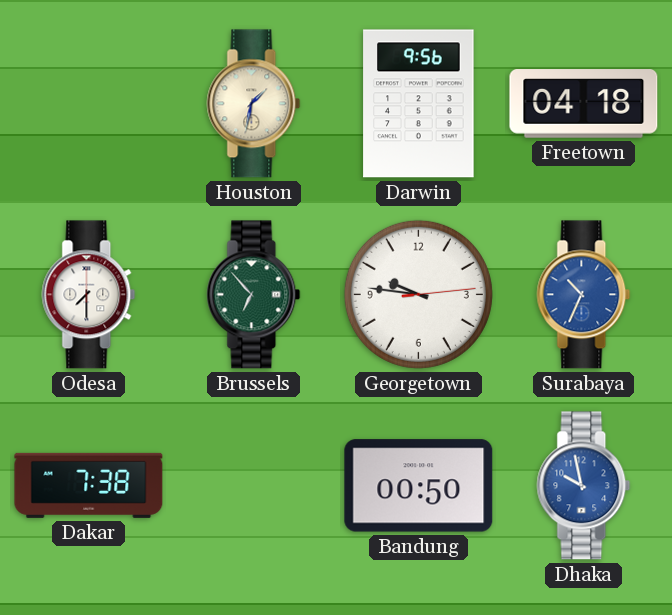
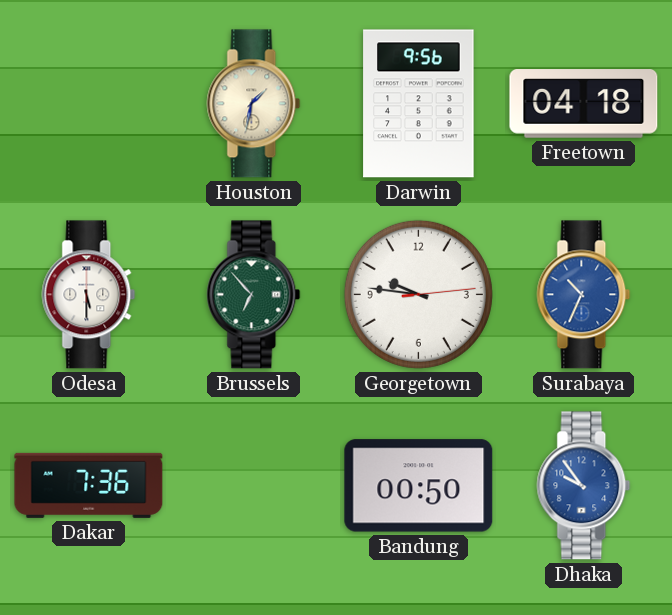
Odesa: 7:30 -> 5:30 (89, 295)
Dakar: 7:38 -> 7:36 (89, 485)
Dhaka: 9:58 -> 9:54 (584, 486)
